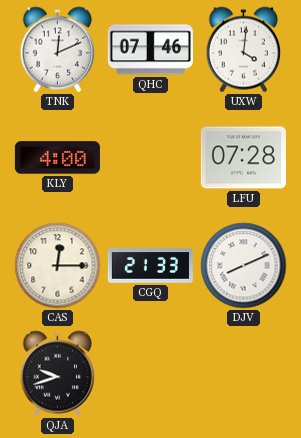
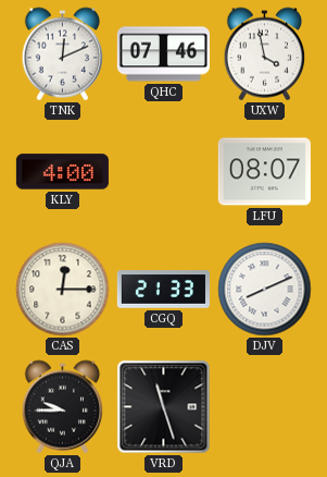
UXW: 4:01 -> 3:58 (265, 54)
LFU: 07:28 -> 08:07 (264, 172)
QJA: 9:42 -> 9:45 (63, 407)
VRD: none -> 11:27 (164, 407)
